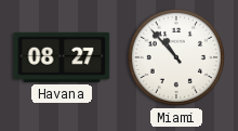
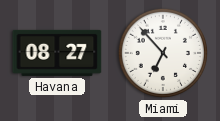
Miami: 10:53 -> 6:53 (163, 53)
